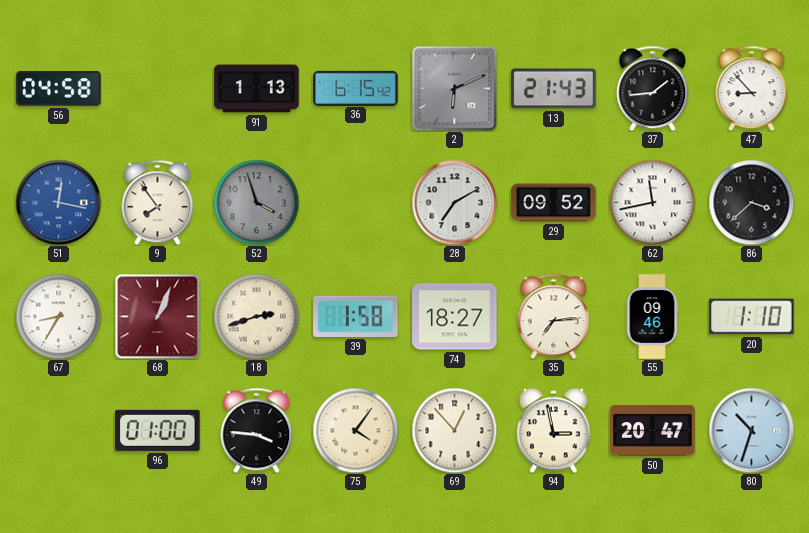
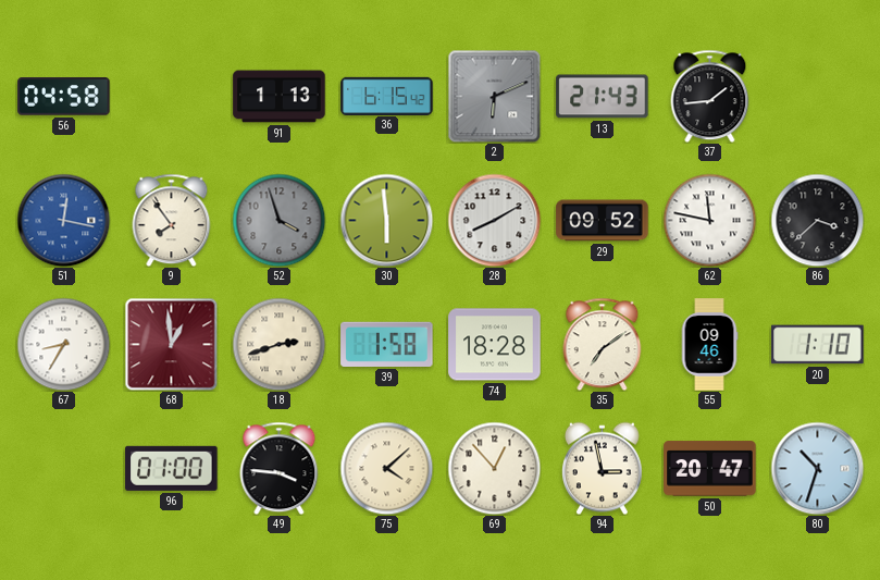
47: 8:53 -> none (752, 88)
30: none -> 5:59 (386, 220)
28: 7:10 -> 8:10 (494, 220)
62: 11:43 -> 11:47 (709, 220)
68: 1:04 -> 12:59 (171, 344)
74: 18:27 -> 18:28 (495, 345)
35: 7:14 -> 7:09 (603, 344)
75: 4:06 -> 4:08 (386, 468)
